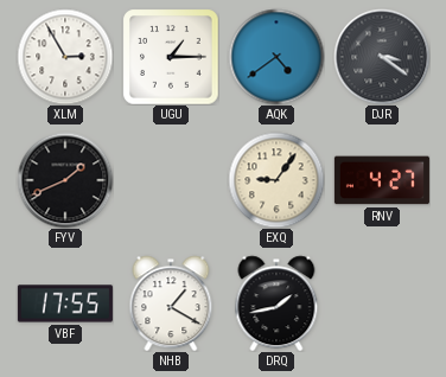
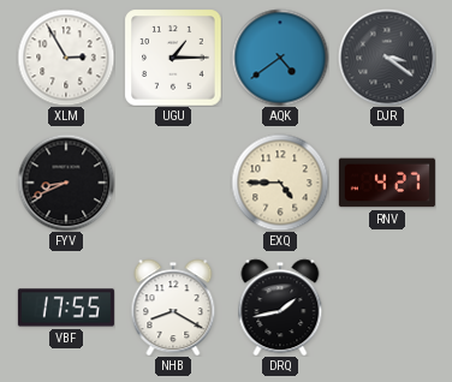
FYV: 1:41 -> 8:41 (66, 183)
EXQ: 9:06 -> 4:45 (280, 183)
NHB: 1:20 -> 8:20 (173, 308)
